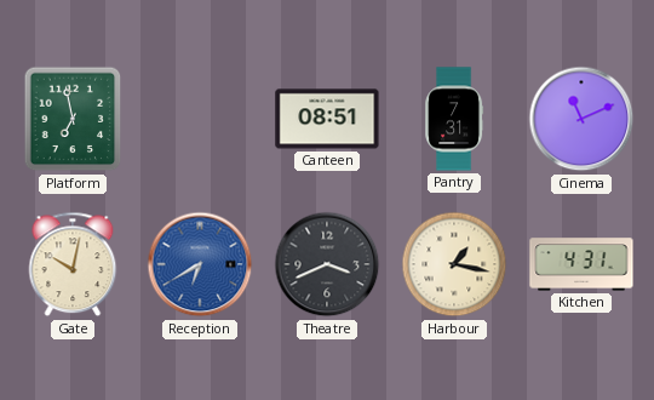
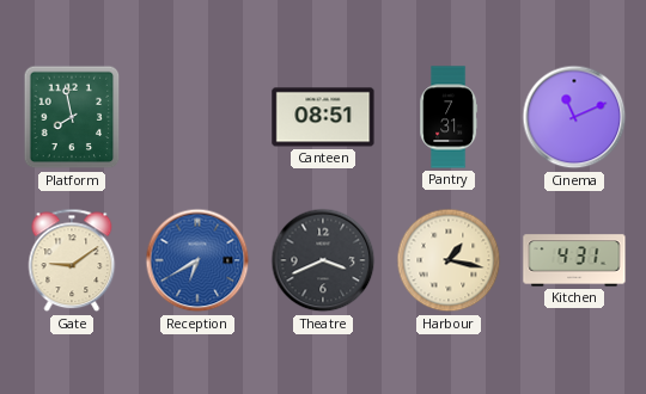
Platform: 6:58 -> 7:58 (72, 117)
Gate: 10:02 -> 9:09 (72, 260)
